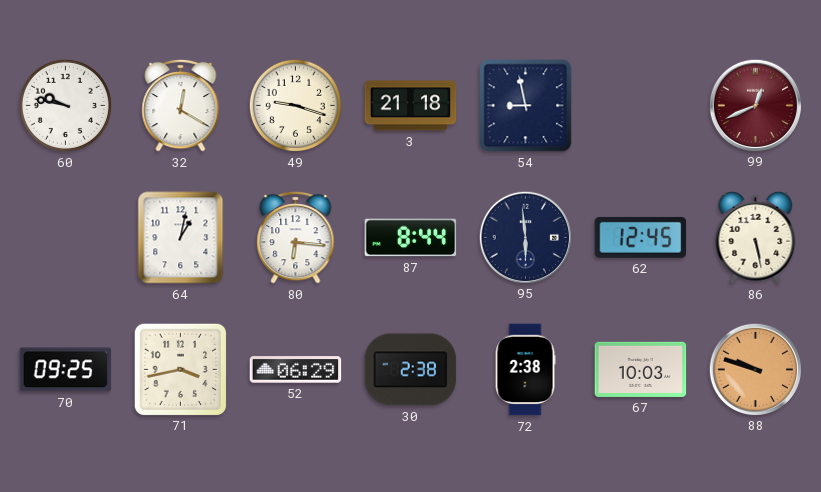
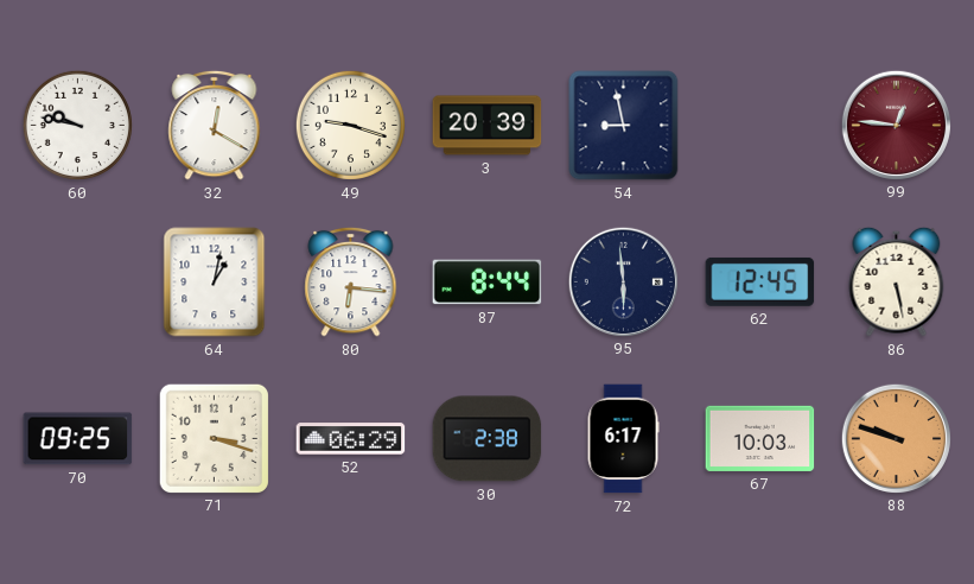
3: 21:18 -> 20:39 (488, 126)
99: 12:41 -> 12:46 (896, 125)
71: 3:43 -> 3:18 (214, 438)
72: 2:38 -> 6:17 (623, 439)
